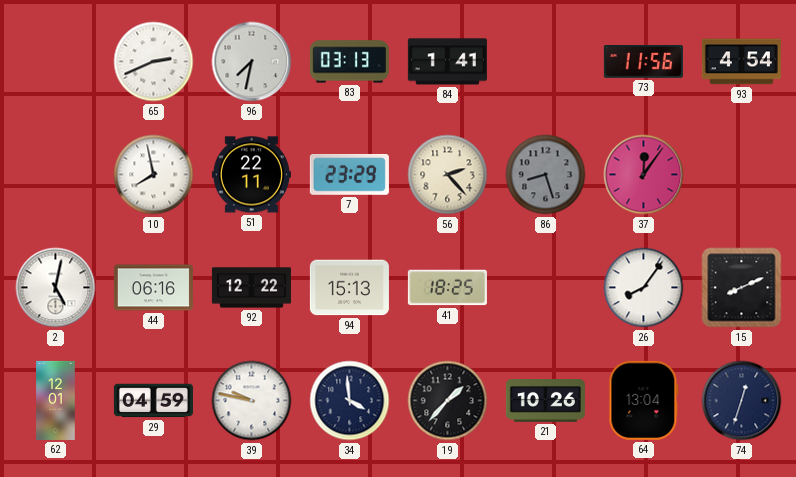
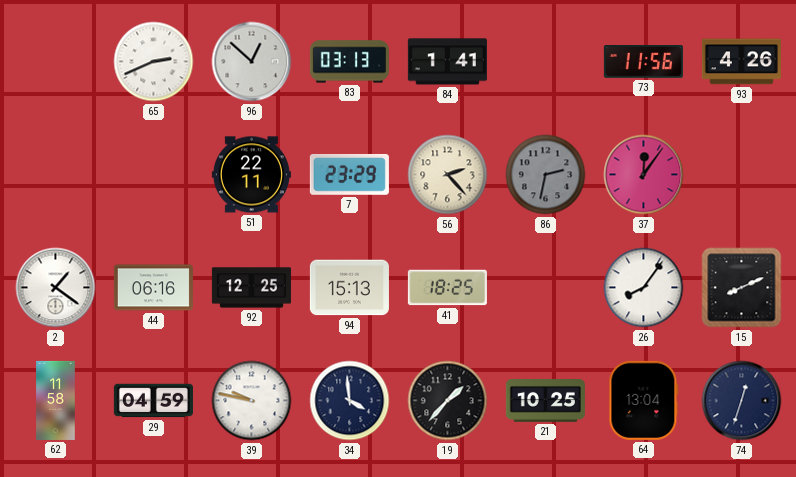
96: 7:32 -> 12:52 (252, 62)
93: 4:54 -> 4:26 (741, 62)
10: 7:58 -> none (154, 175)
86: 8:27 -> 2:32 (546, 175)
2: 5:02 -> 1:21 (56, 288)
92: 12:22 -> 12:25 (251, 288)
62: 12:01 -> 11:58 (56, 400)
21: 10:26 -> 10:25 (545, 401)
